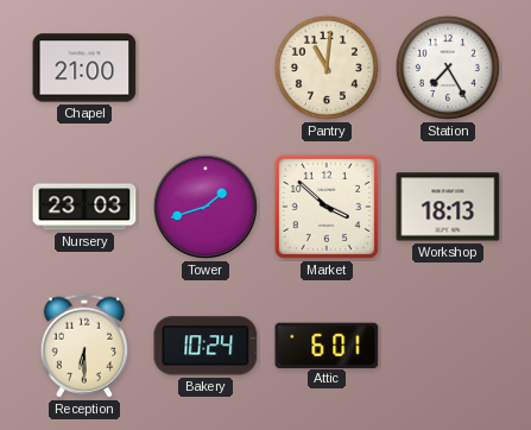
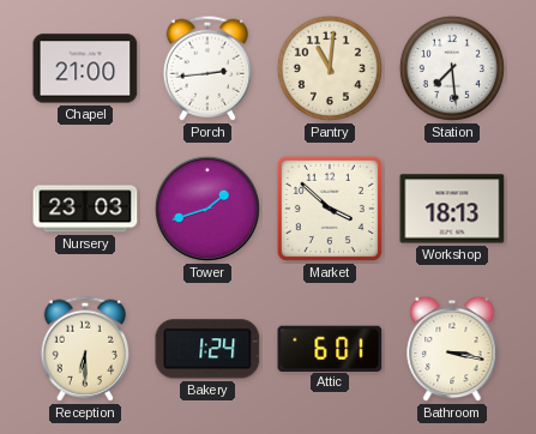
Porch: none -> 2:44 (207, 68)
Station: 7:25 -> 7:29 (452, 68)
Bakery: 10:24 -> 1:24 (207, 349)
Bathroom: none -> 3:17 (452, 349)
